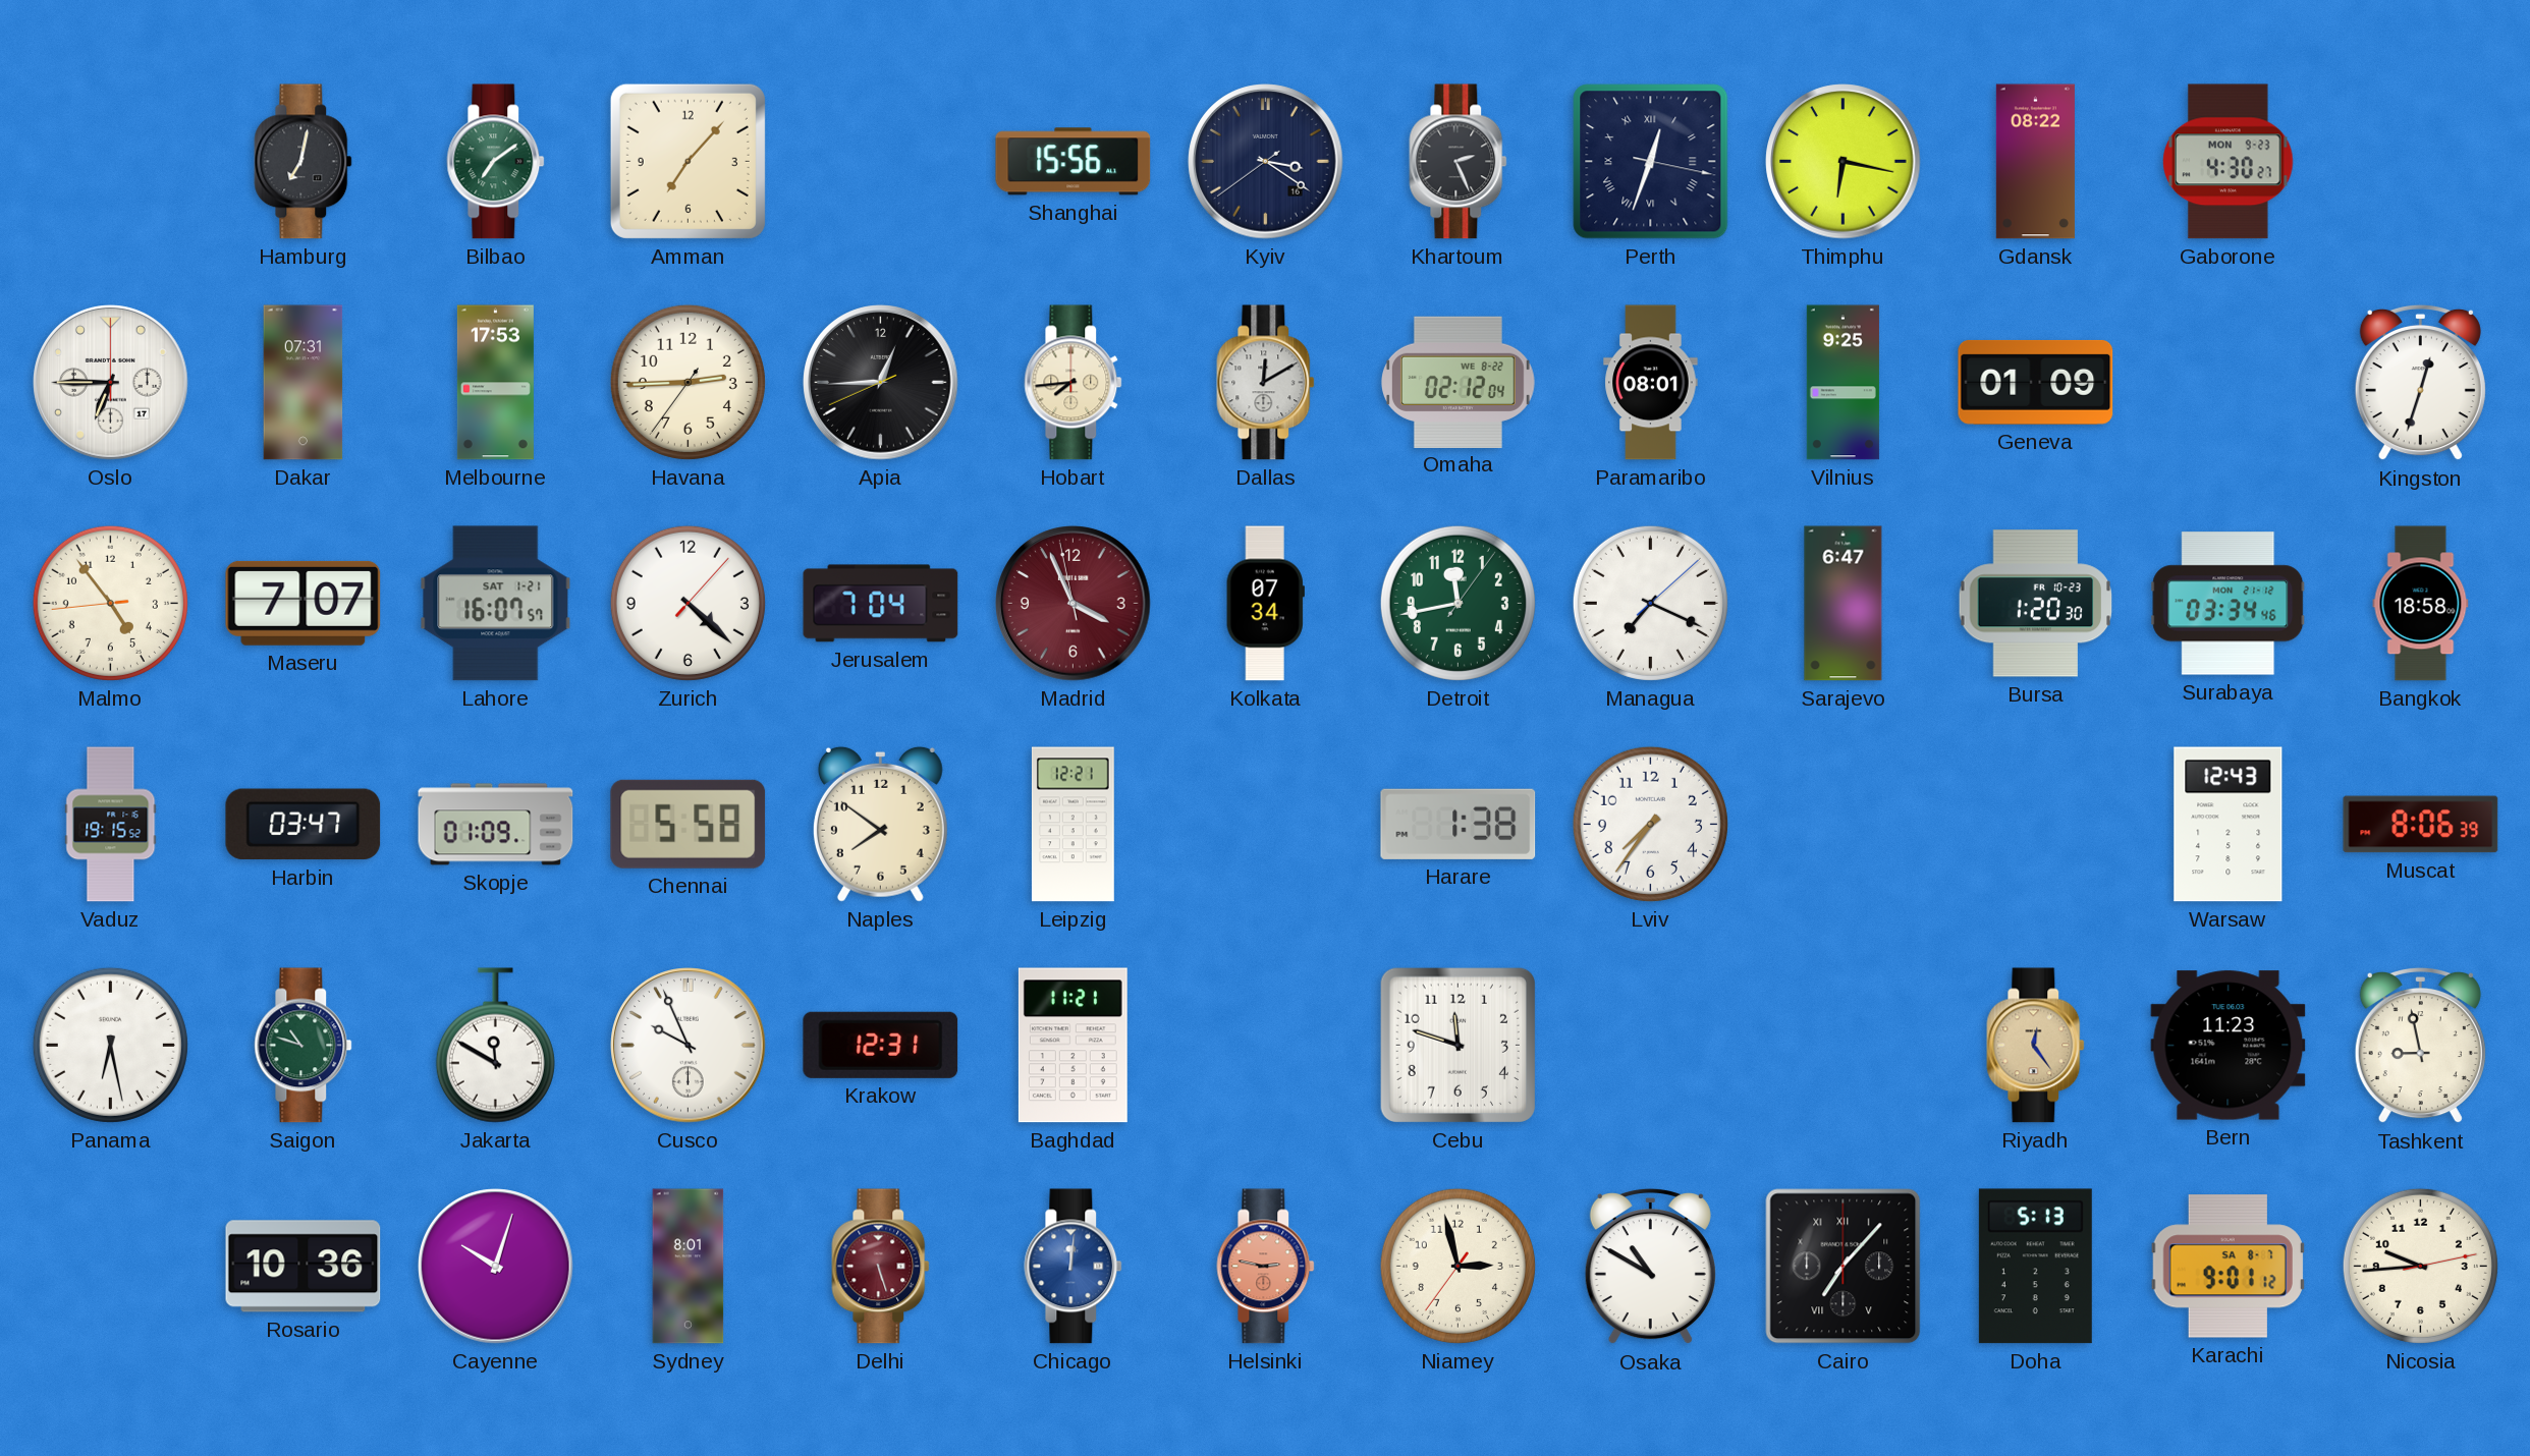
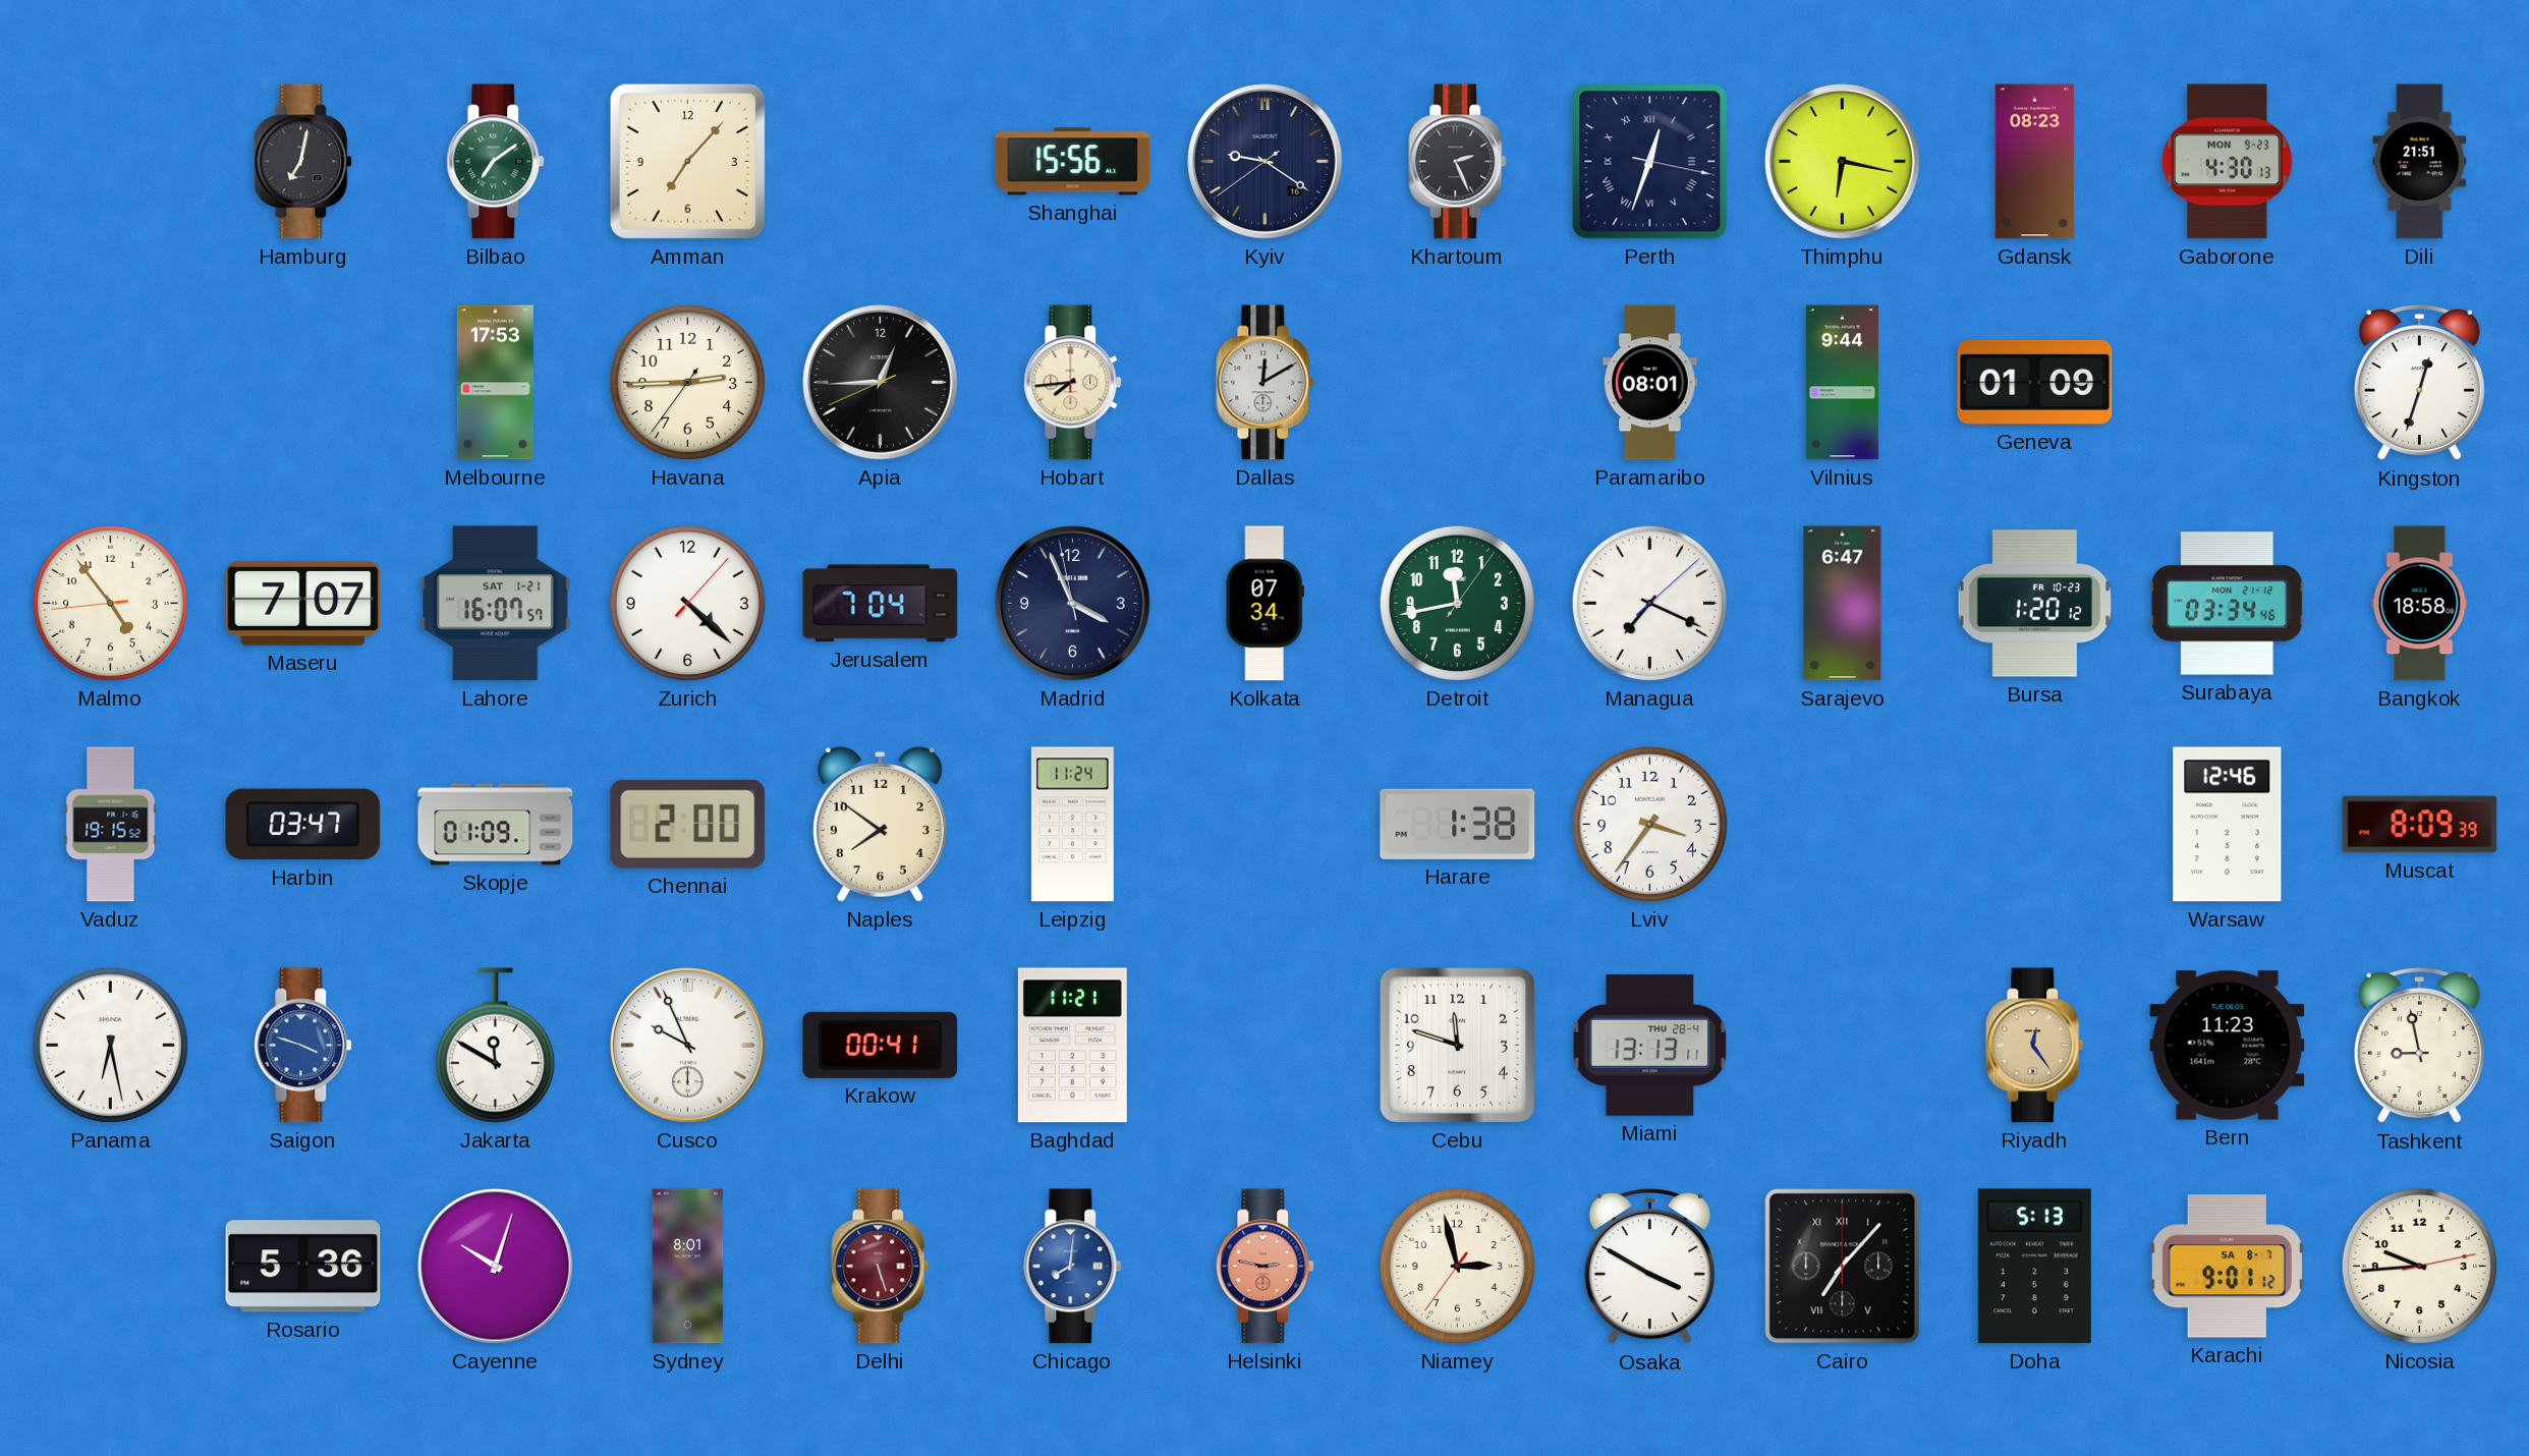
Kyiv: 3:20 -> 9:20 (1266, 162)
Gdansk: 08:22 -> 08:23 (2034, 162)
Gaborone: 4:30:27 -> 4:30:13 (2228, 162)
Dili: none -> 21:51 (2420, 162)
Oslo: 6:45 -> none (111, 383)
Dakar: 07:31 -> none (304, 383)
Omaha: 02:12 -> none (1458, 382)
Vilnius: 9:25 -> 9:44 (1842, 383)
Madrid dial: burgundy -> navy (1073, 604)
Bursa: 1:20:30 -> 1:20:12 (2035, 604)
Chennai: 5:58 -> 2:00 (688, 824)
Leipzig: 12:21 -> 11:24 (1072, 825)
Lviv: 7:36 -> 3:36 (1649, 824)
Warsaw: 12:43 -> 12:46 (2228, 825)
Muscat: 8:06 -> 8:09 (2420, 825)
Saigon: 10:48 -> 3:48 (303, 1046)
Saigon dial: green -> blue (303, 1046)
Krakow: 12:31 -> 00:41 (881, 1045)
Miami: none -> 13:13 (1650, 1045)
Rosario: 10:36 -> 5:36 (303, 1267)
Chicago: 12:01 -> 8:01 (1073, 1267)
Osaka: 10:50 -> 3:50 (1649, 1267)
